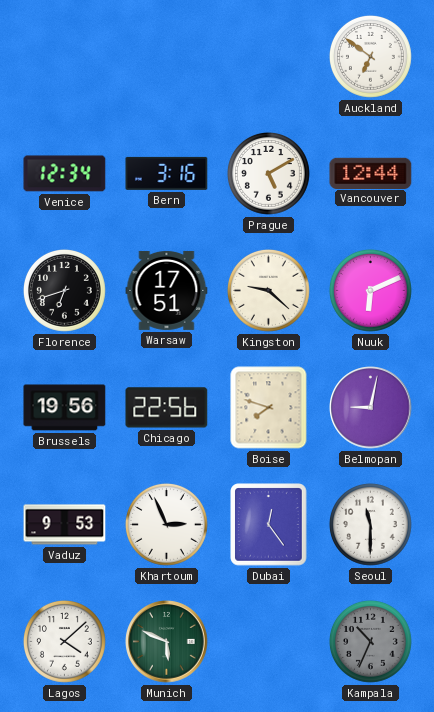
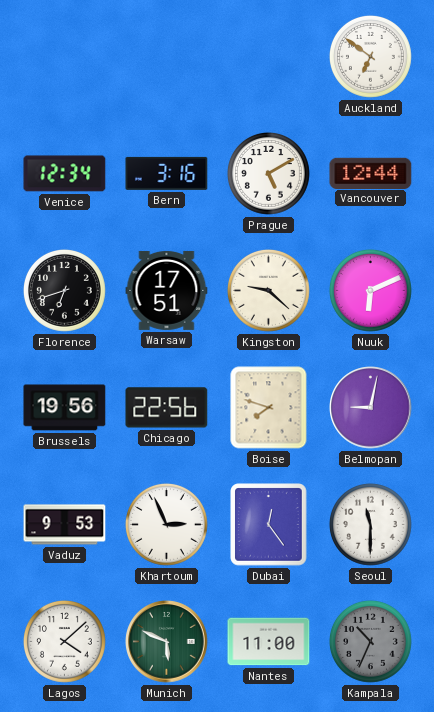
Nantes: none -> 11:00 (269, 642)
